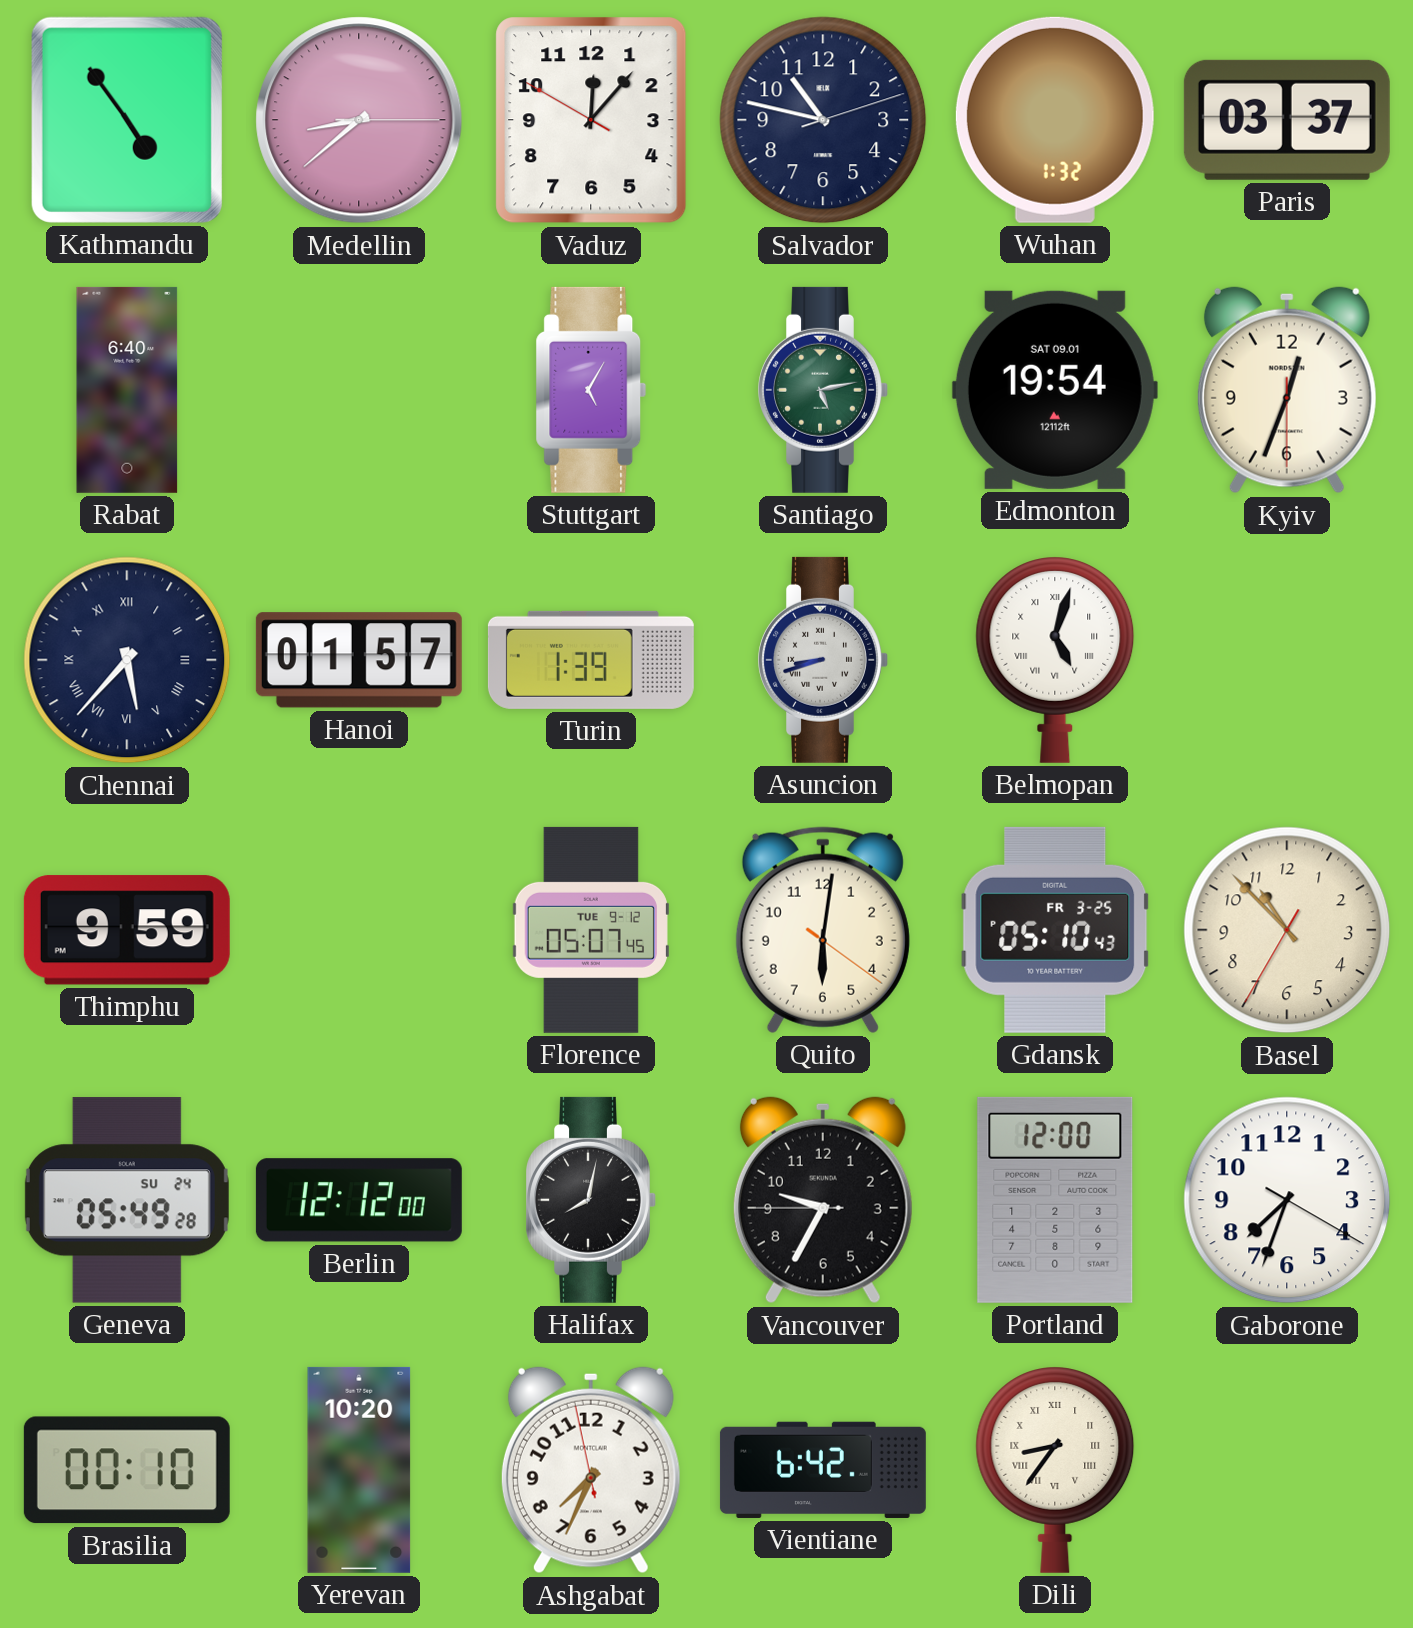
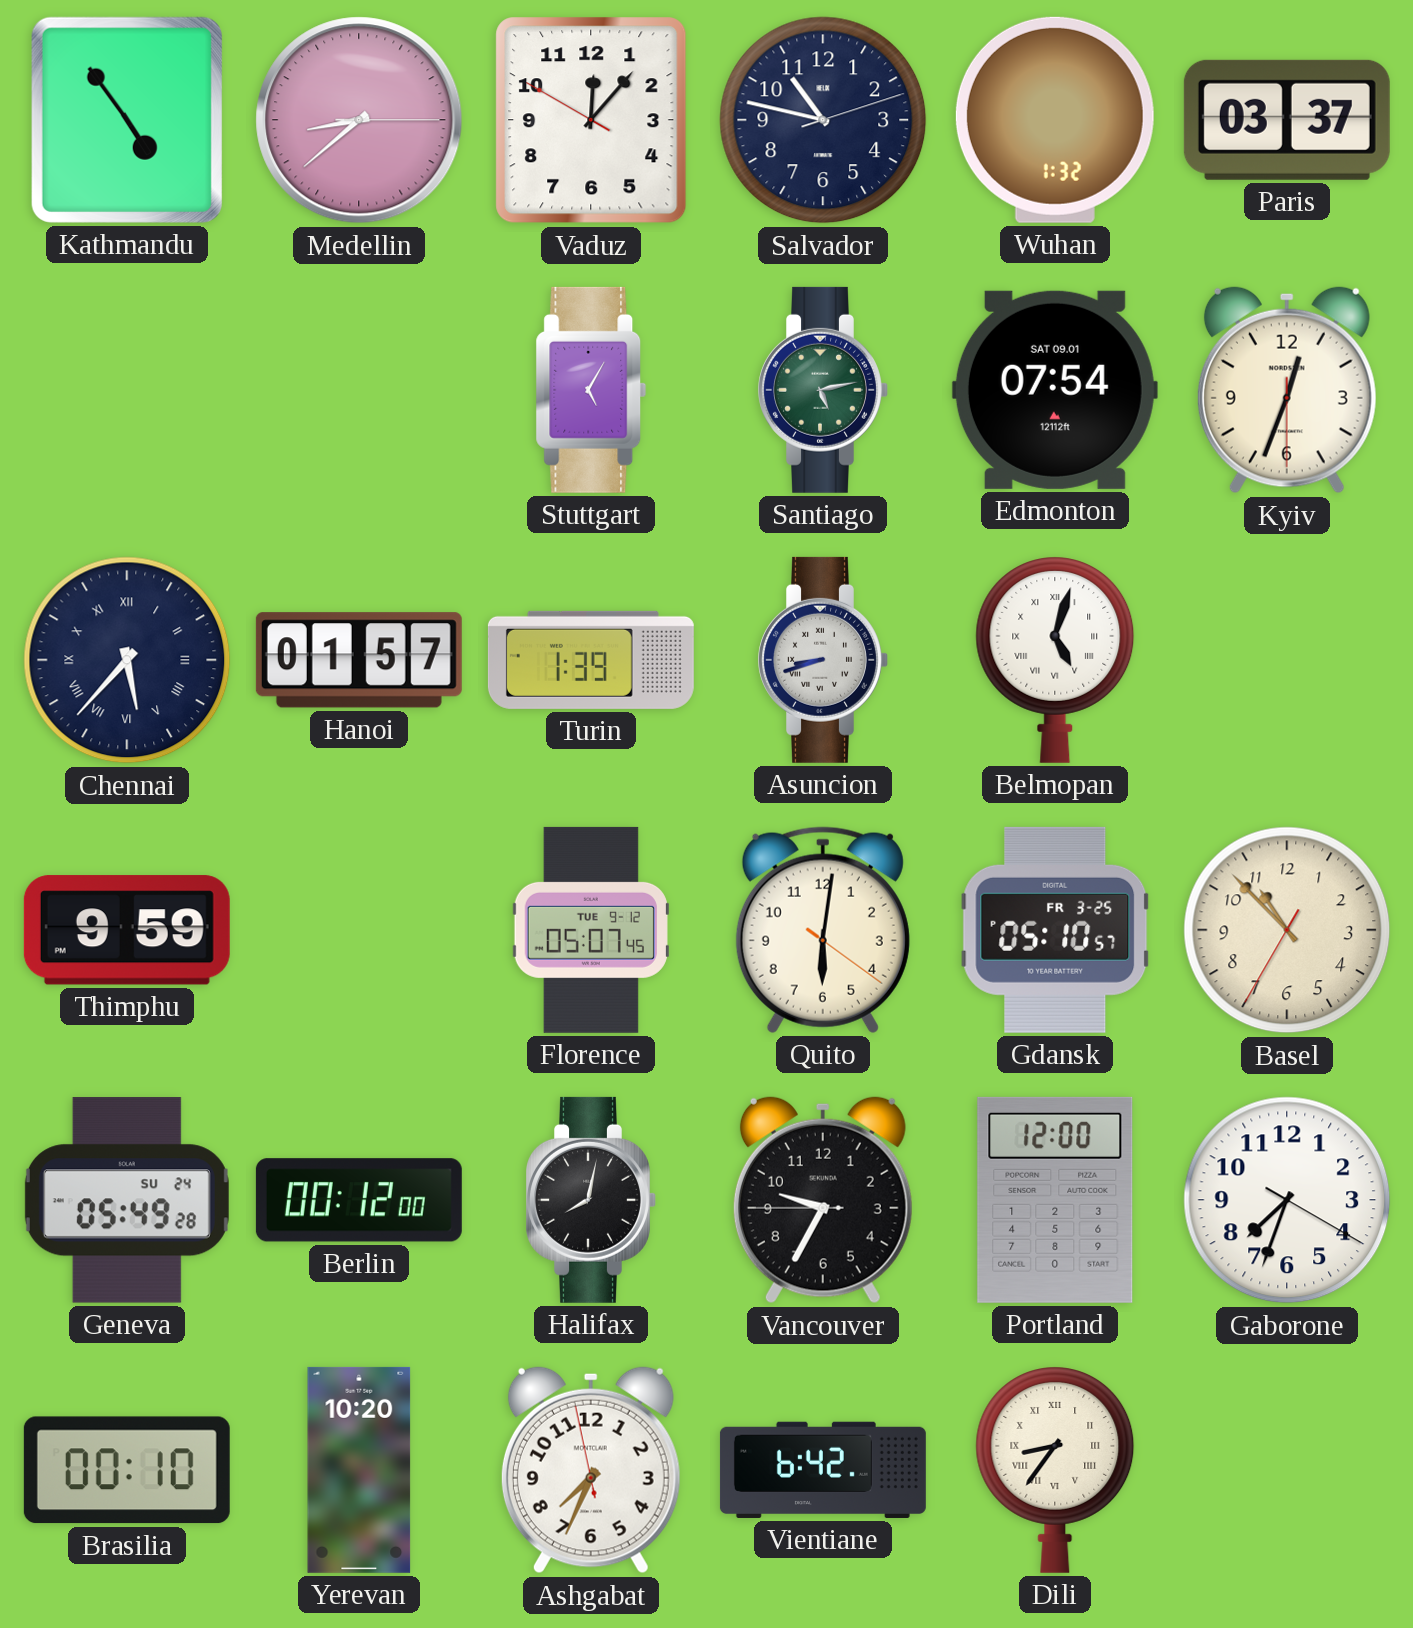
Rabat: 6:40 -> none (127, 390)
Edmonton: 19:54 -> 07:54 (1055, 390)
Gdansk: 05:10:43 -> 05:10:57 (1055, 930)
Berlin: 12:12 -> 00:12 (359, 1200)
